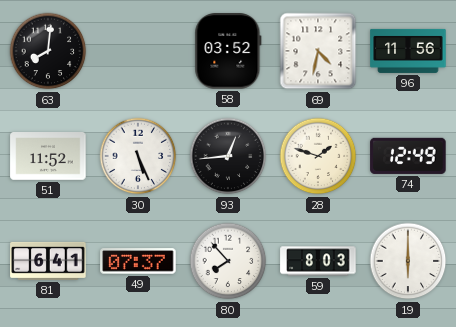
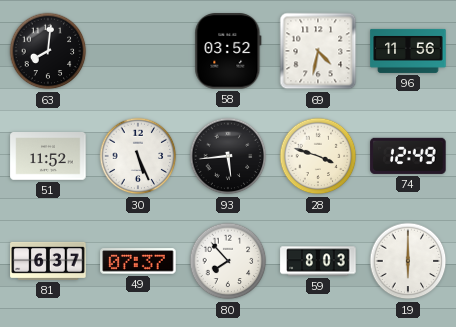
93: 12:44 -> 5:44 (228, 156)
28: 1:48 -> 3:48 (318, 156)
81: 6:41 -> 6:37 (48, 261)
